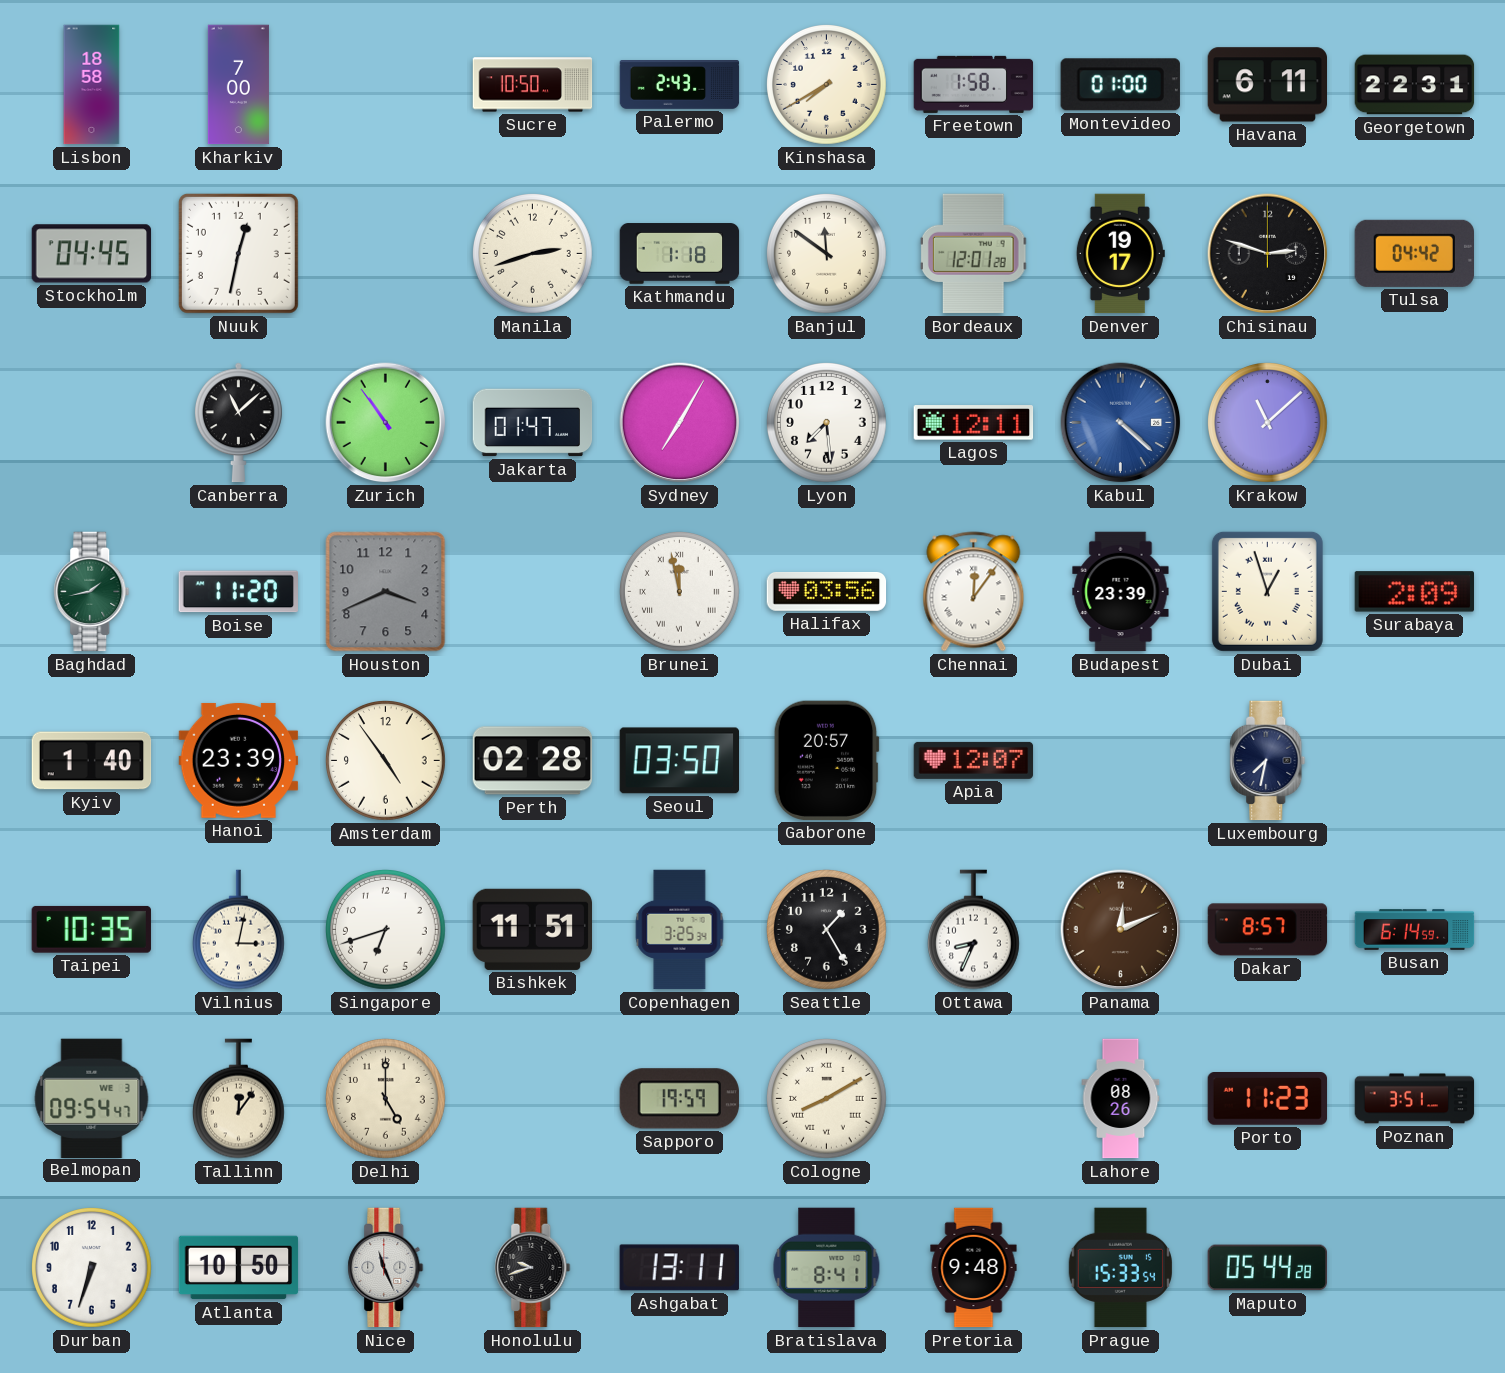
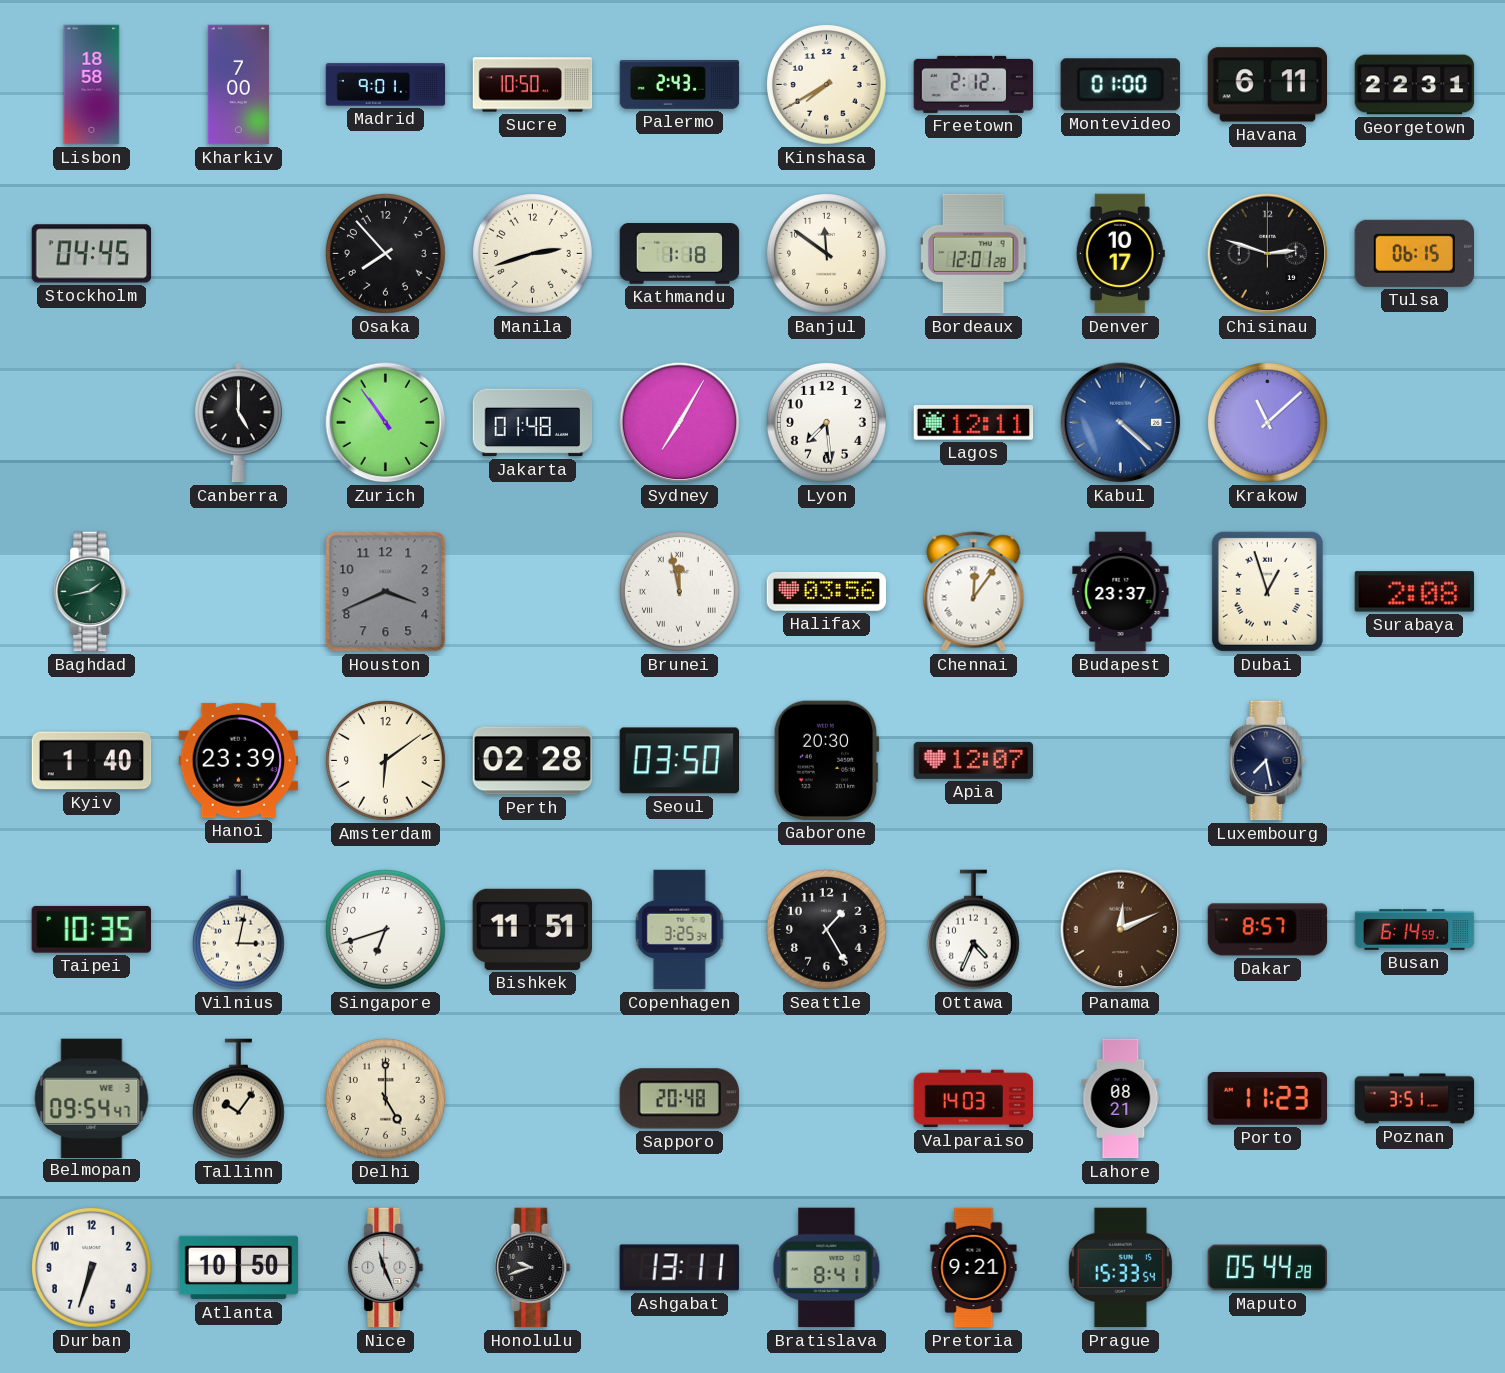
Madrid: none -> 9:01 (386, 85)
Freetown: 1:58 -> 2:12 (974, 84)
Nuuk: 12:32 -> none (238, 253)
Osaka: none -> 7:53 (386, 254)
Denver: 19:17 -> 10:17 (1120, 254)
Tulsa: 04:42 -> 06:15 (1414, 253)
Canberra: 11:08 -> 5:00 (238, 423)
Jakarta: 01:47 -> 01:48 (533, 423)
Boise: 11:20 -> none (238, 592)
Budapest: 23:39 -> 23:37 (1121, 592)
Surabaya: 2:09 -> 2:08 (1414, 592)
Amsterdam: 4:54 -> 6:09 (386, 761)
Gaborone: 20:57 -> 20:30 (826, 760)
Luxembourg: 7:32 -> 7:28 (1268, 761)
Ottawa: 8:34 -> 4:34 (973, 930)
Tallinn: 12:06 -> 10:06 (238, 1099)
Sapporo: 19:59 -> 20:48 (679, 1099)
Cologne: 8:10 -> none (827, 1099)
Valparaiso: none -> 14:03 (974, 1099)
Lahore: 08:26 -> 08:21 (1121, 1099)
Pretoria: 9:48 -> 9:21 (974, 1268)
